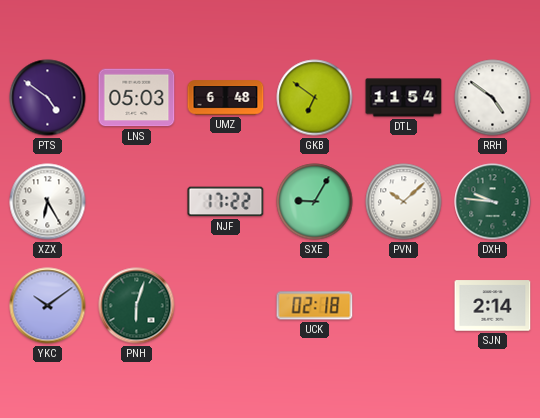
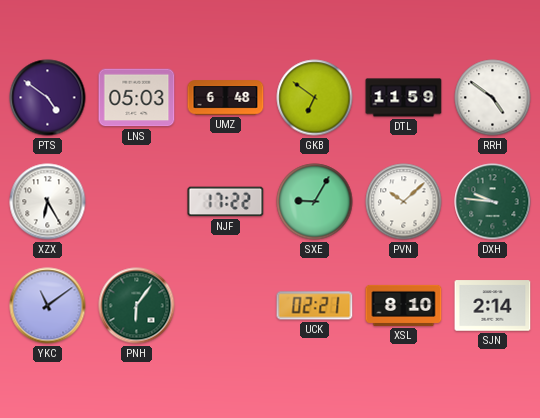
DTL: 11:54 -> 11:59 (404, 98)
YKC: 10:09 -> 11:09 (48, 306)
PNH: 6:03 -> 6:06 (137, 306)
UCK: 02:18 -> 02:21 (315, 306)
XSL: none -> 8:10 (404, 305)
